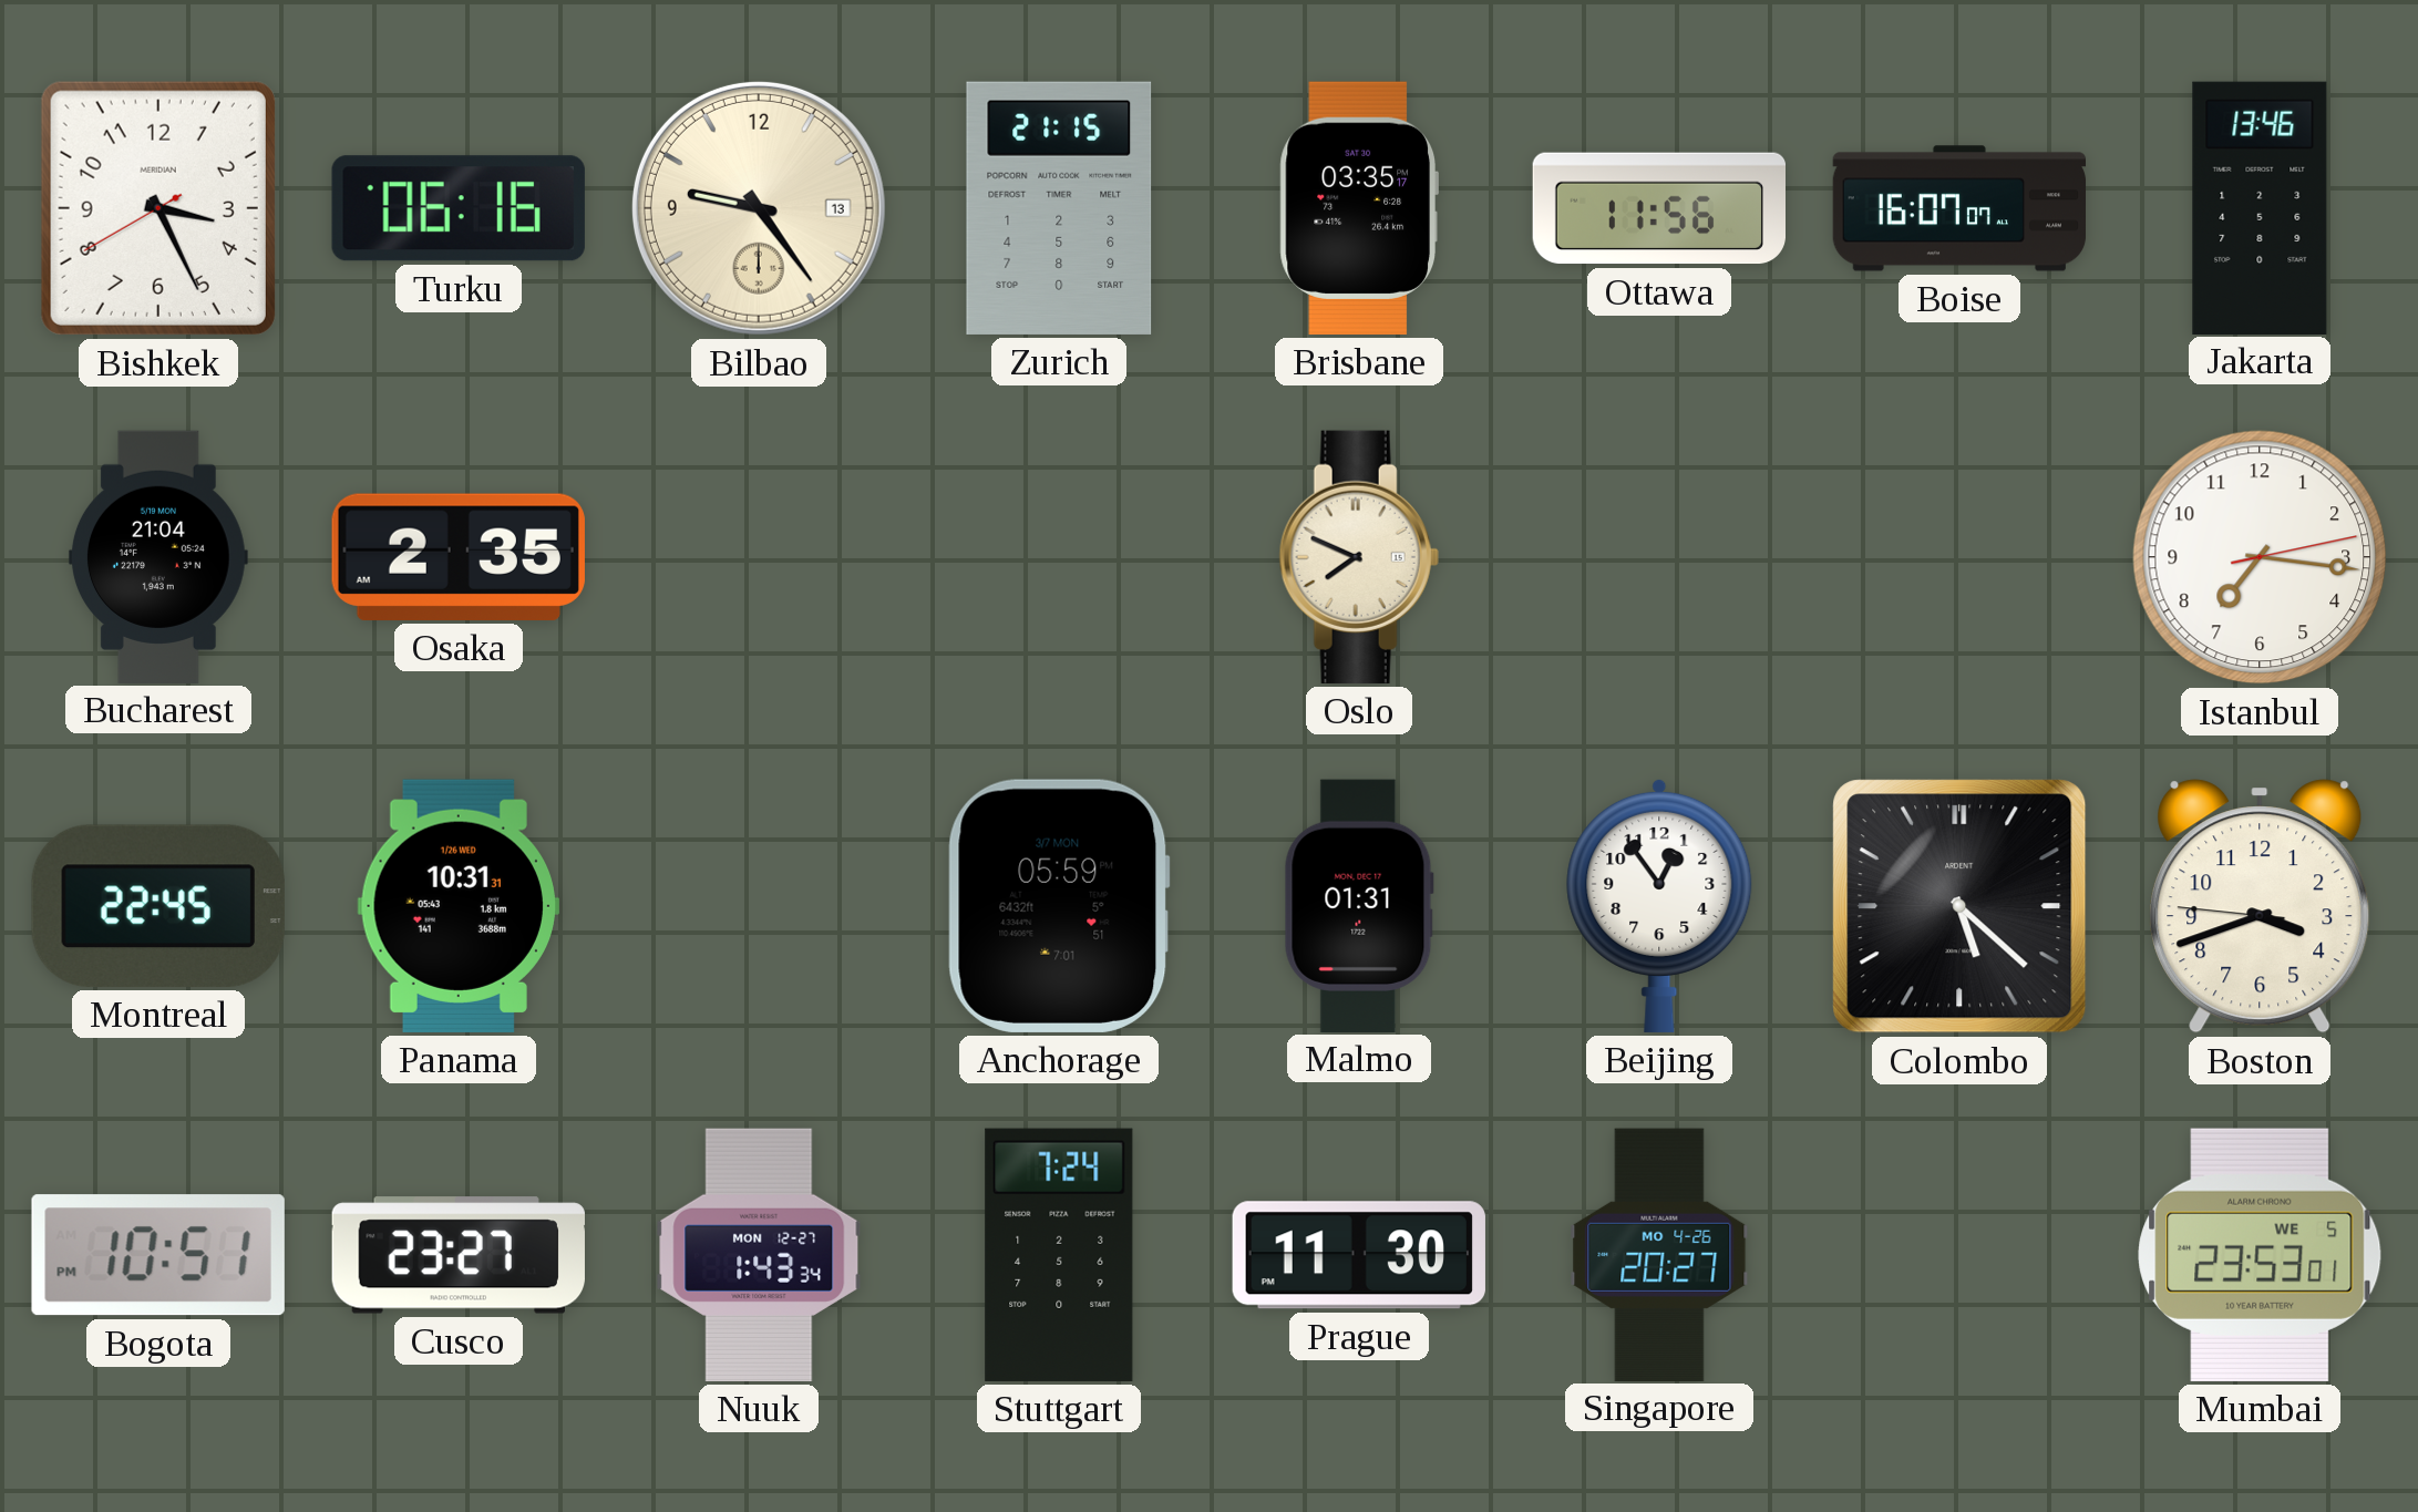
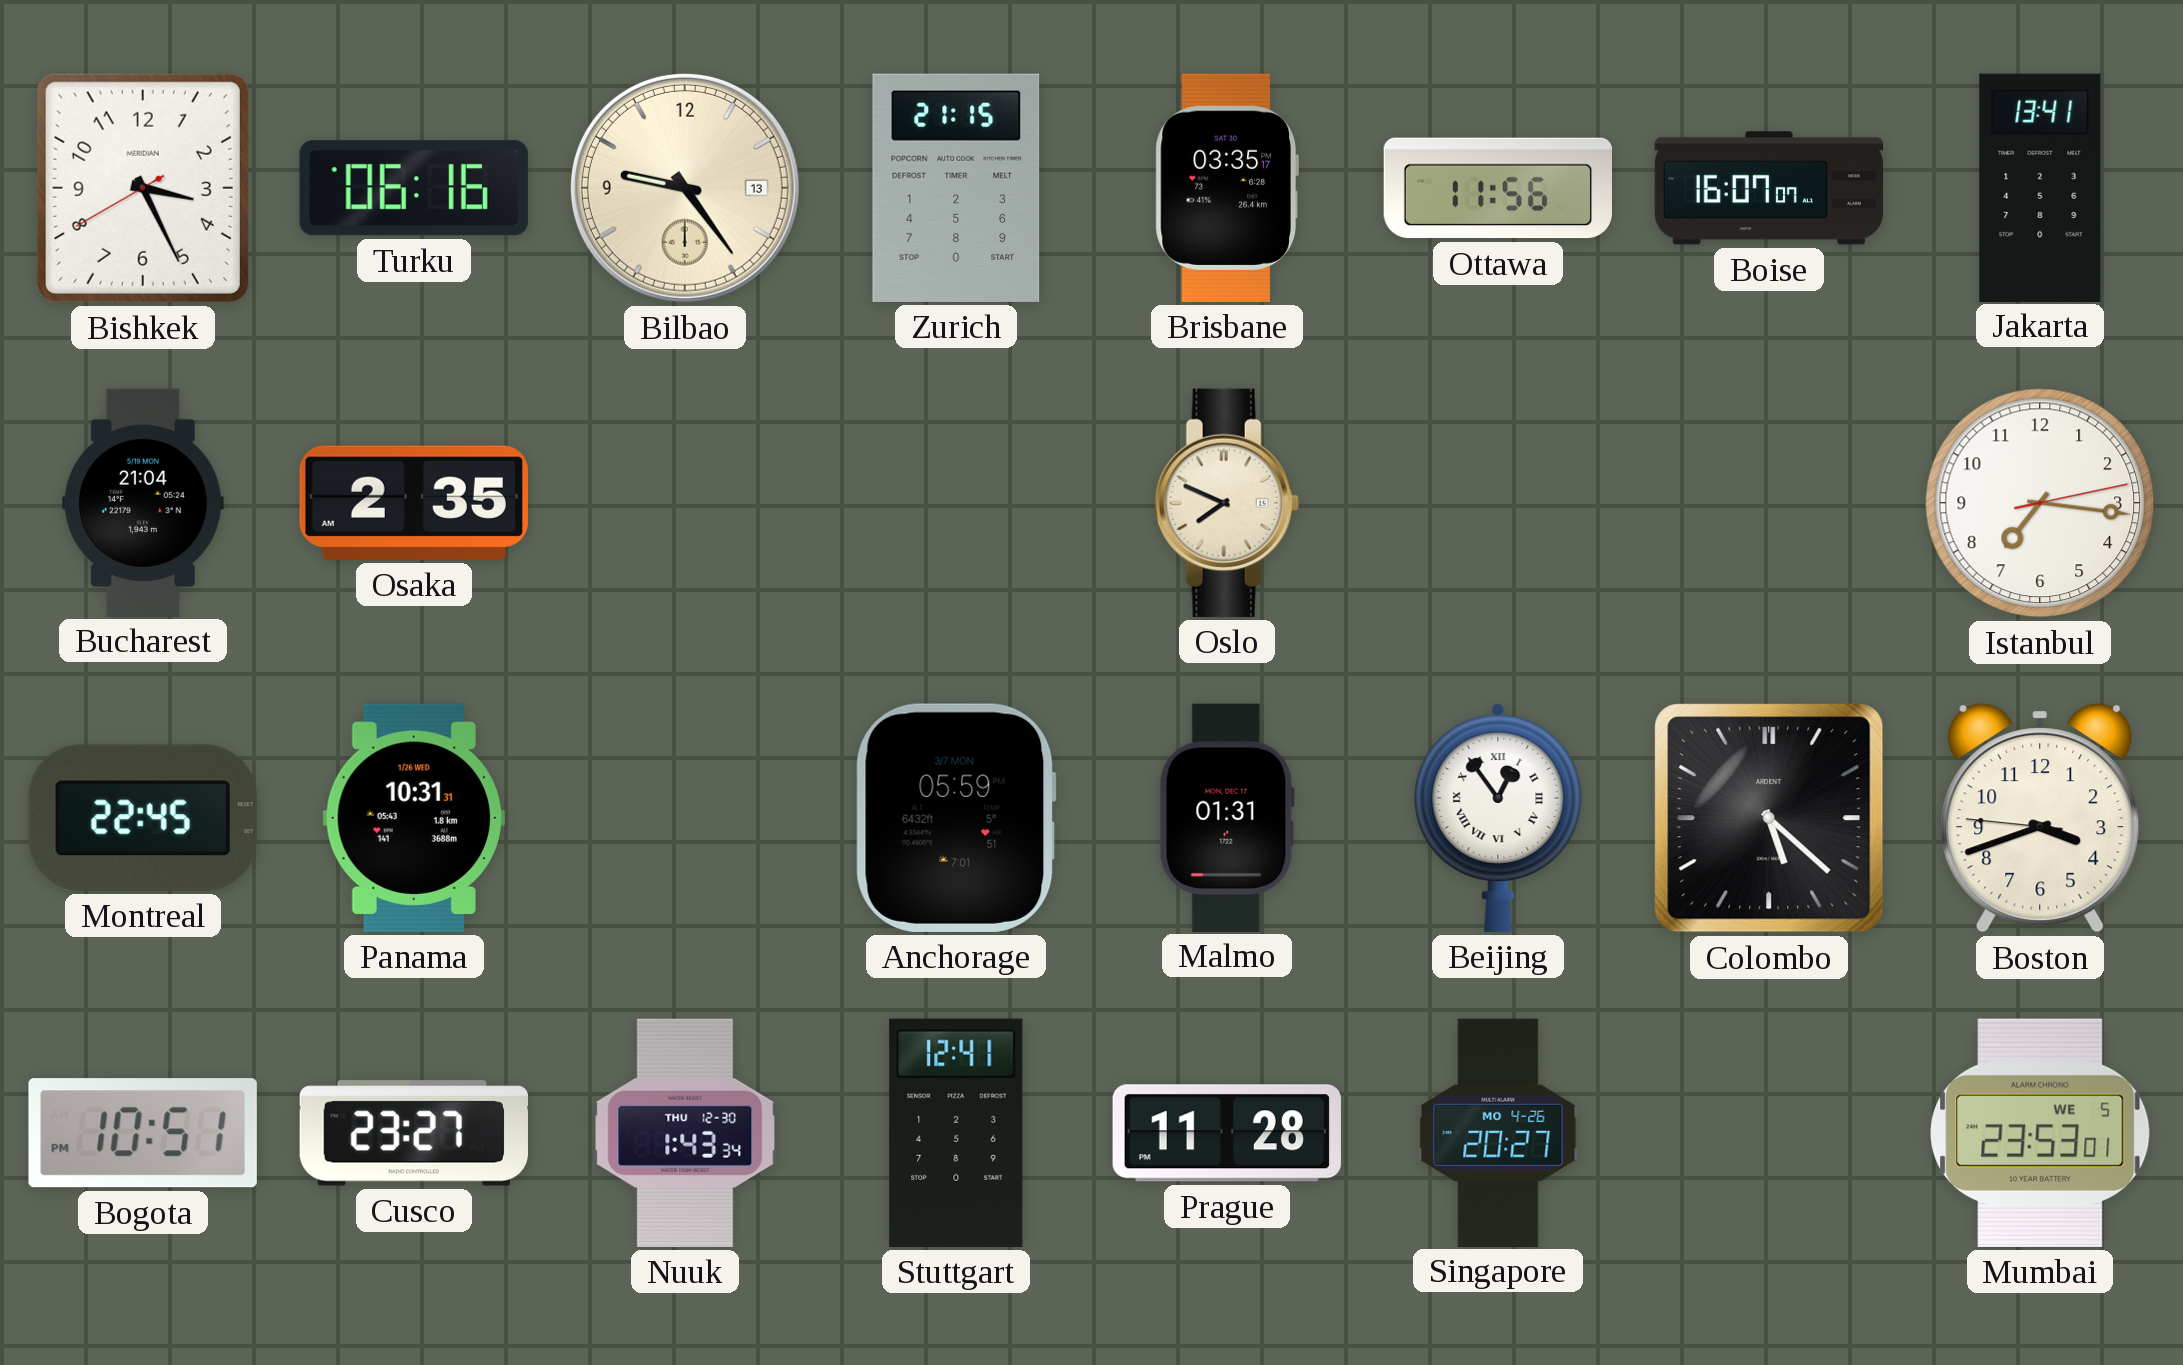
Jakarta: 13:46 -> 13:41 (2040, 187)
Beijing numerals: Arabic -> Roman (1498, 817)
Nuuk date: MON 12-27 -> THU 12-30 (685, 1133)
Stuttgart: 7:24 -> 12:41 (956, 1133)
Prague: 11:30 -> 11:28 (1227, 1133)
